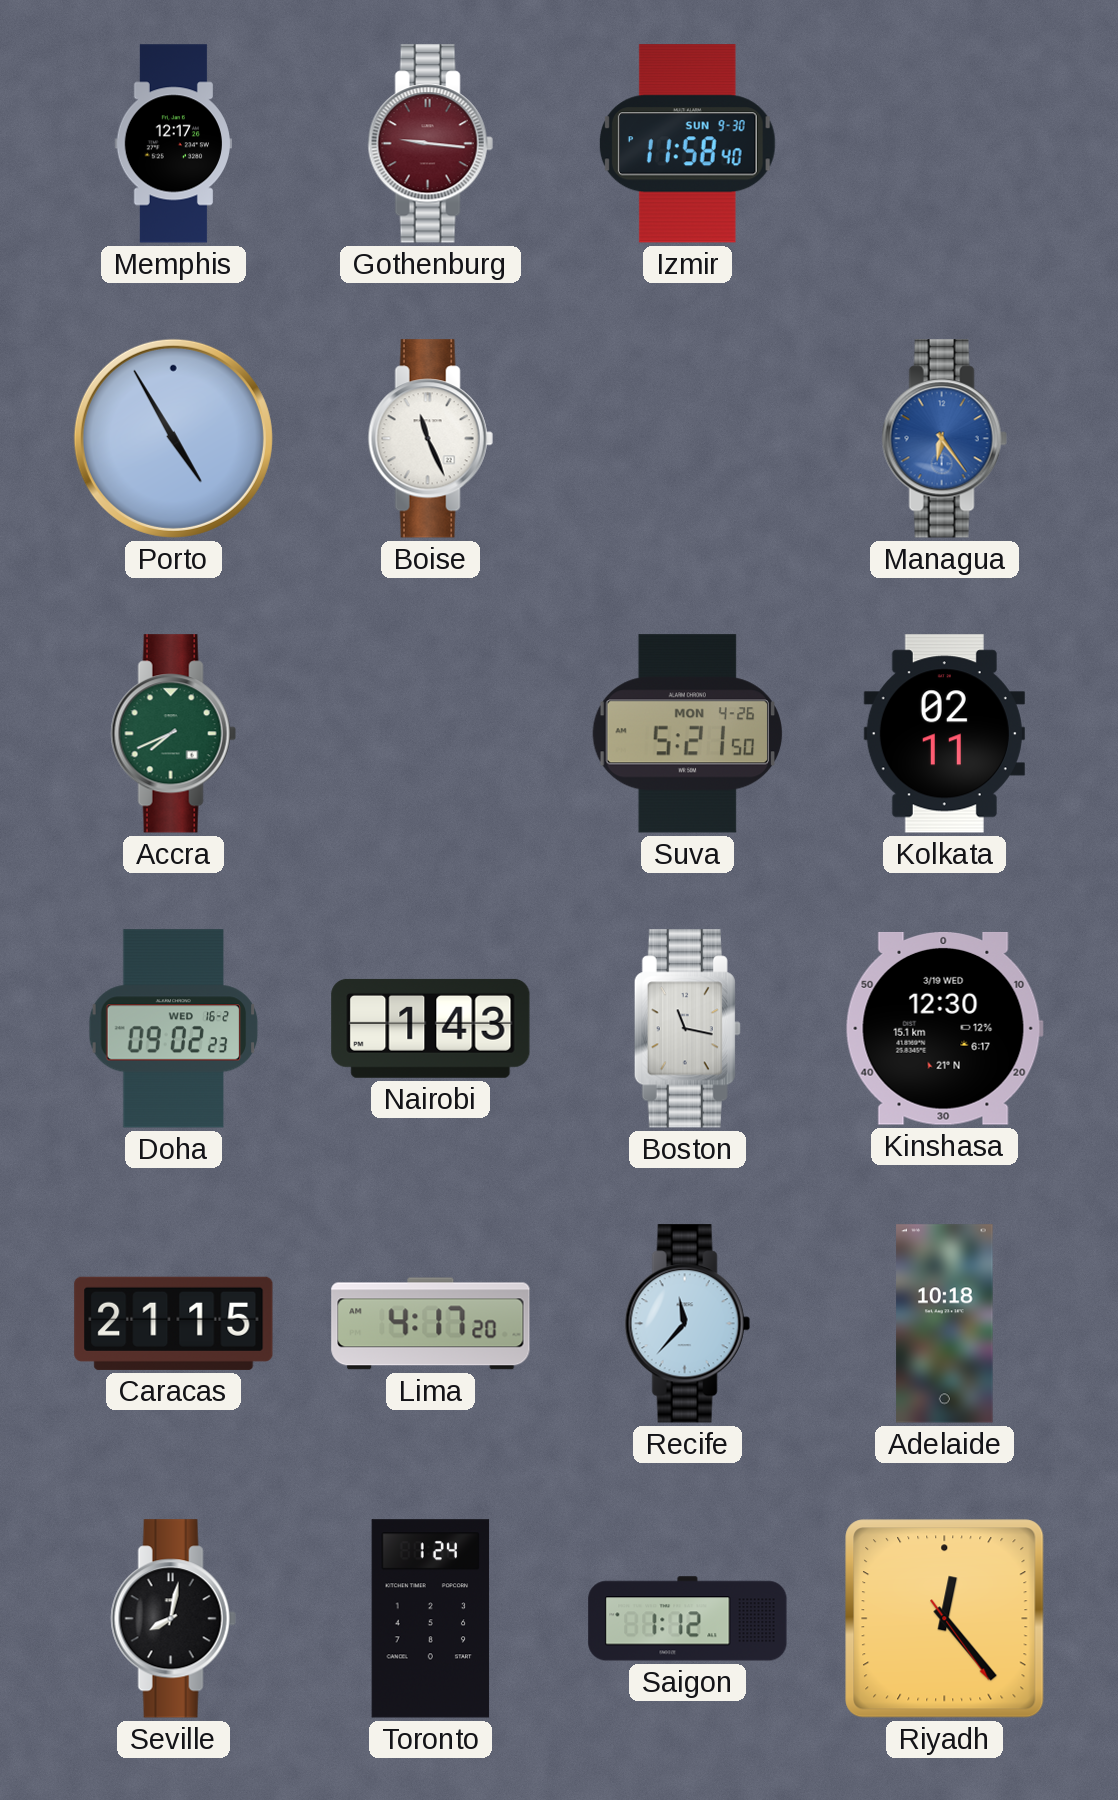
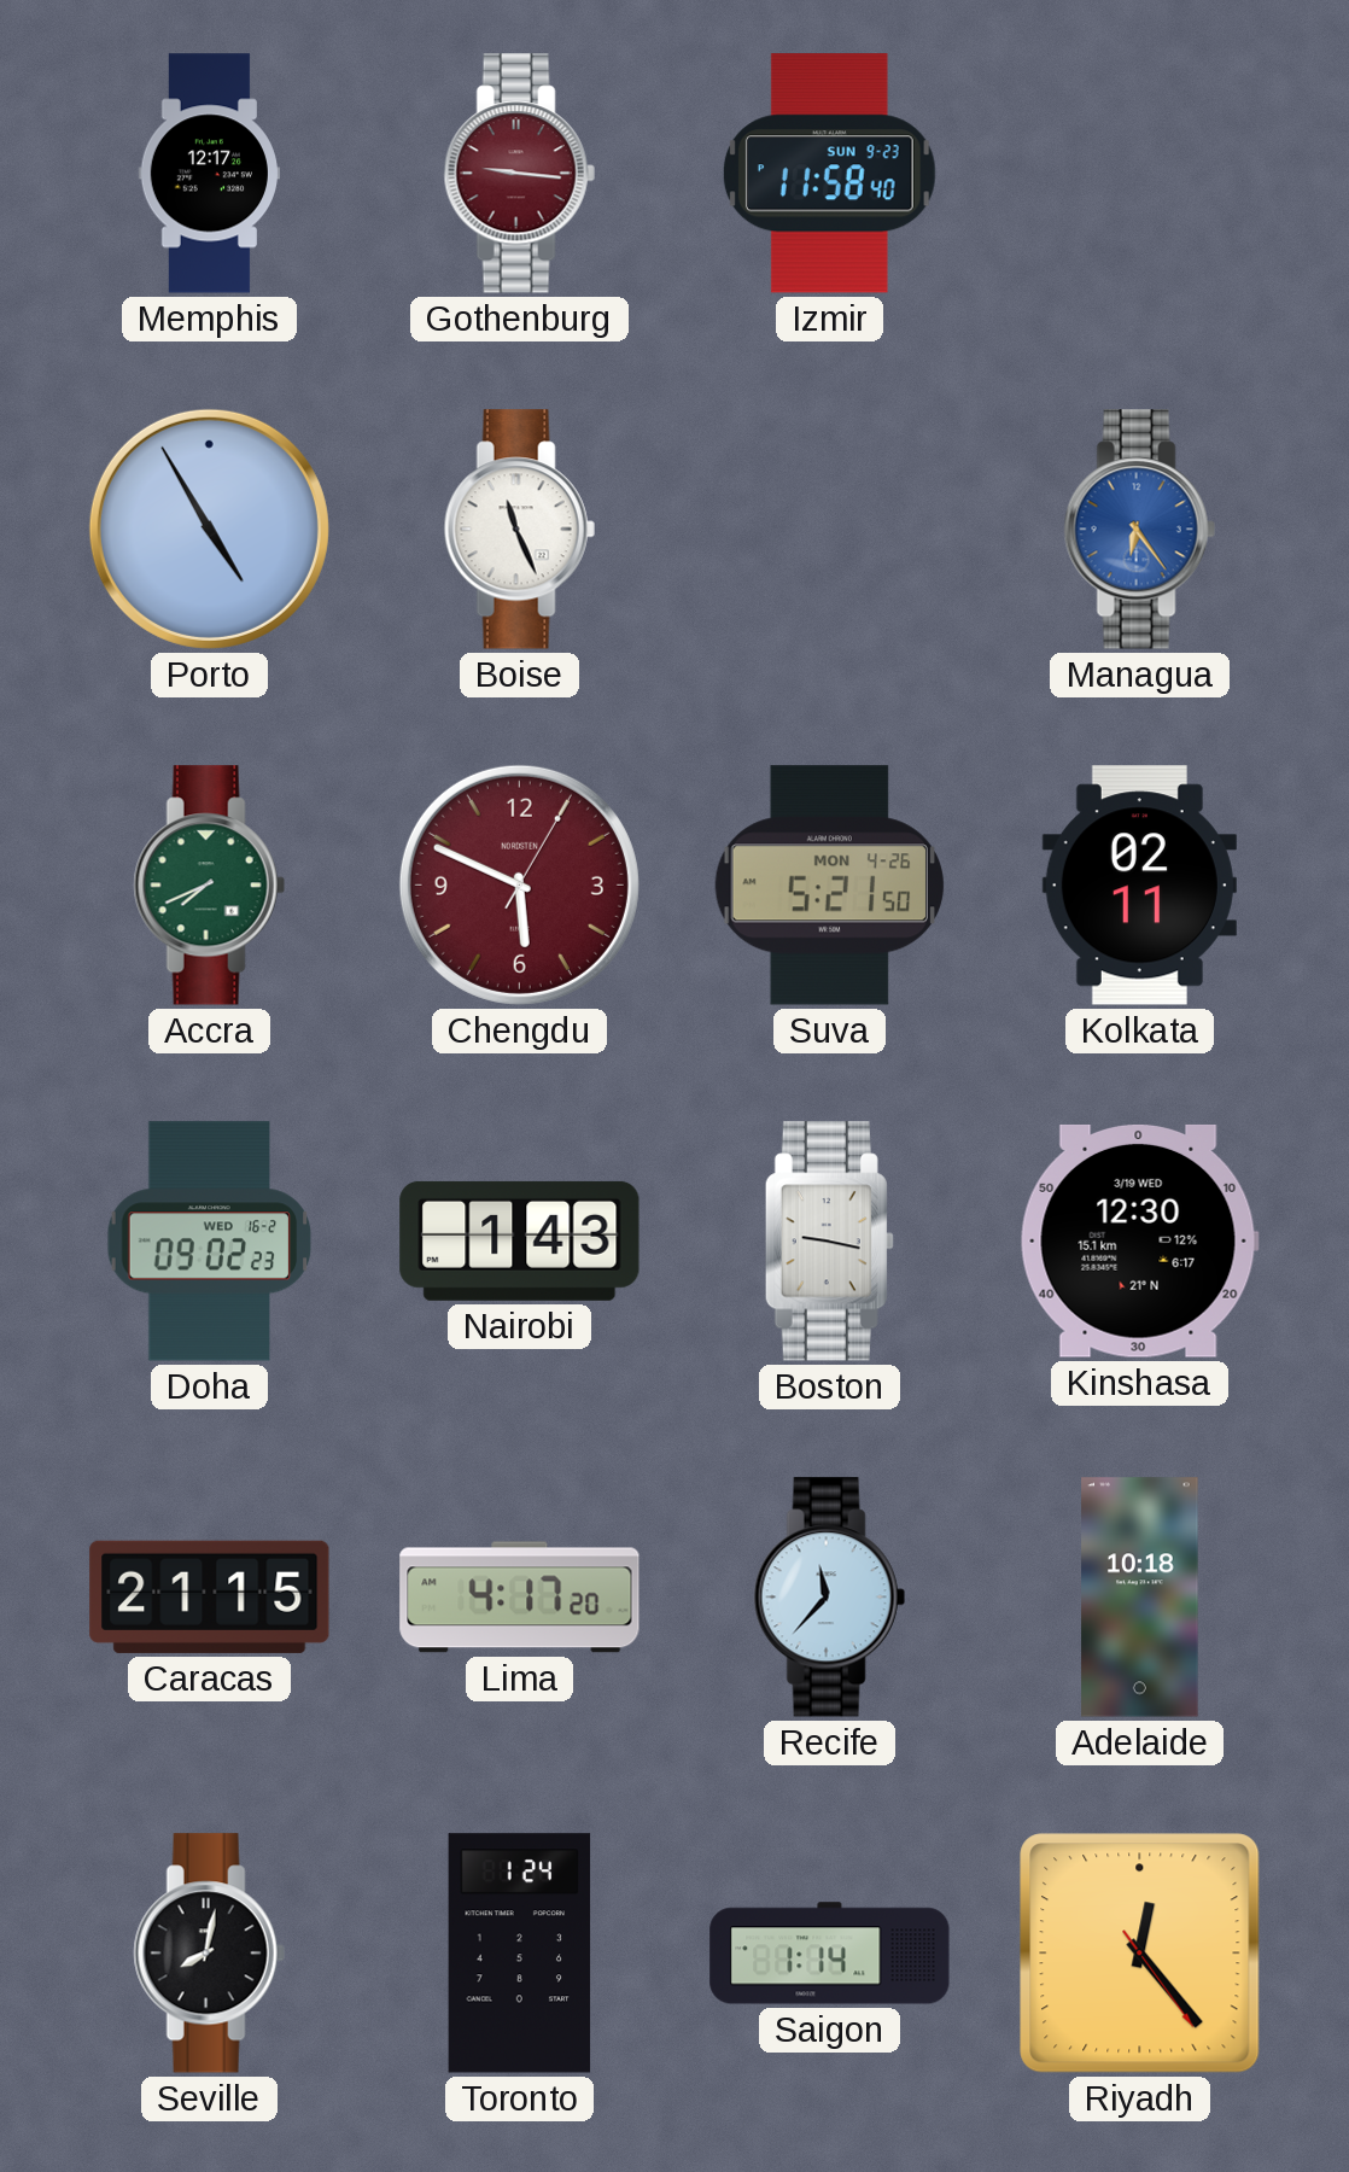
Izmir date: SUN 9-30 -> SUN 9-23 (829, 174)
Chengdu: none -> 5:49 (519, 884)
Boston: 11:17 -> 9:17 (829, 1242)
Saigon: 1:12 -> 1:14 (830, 1954)
